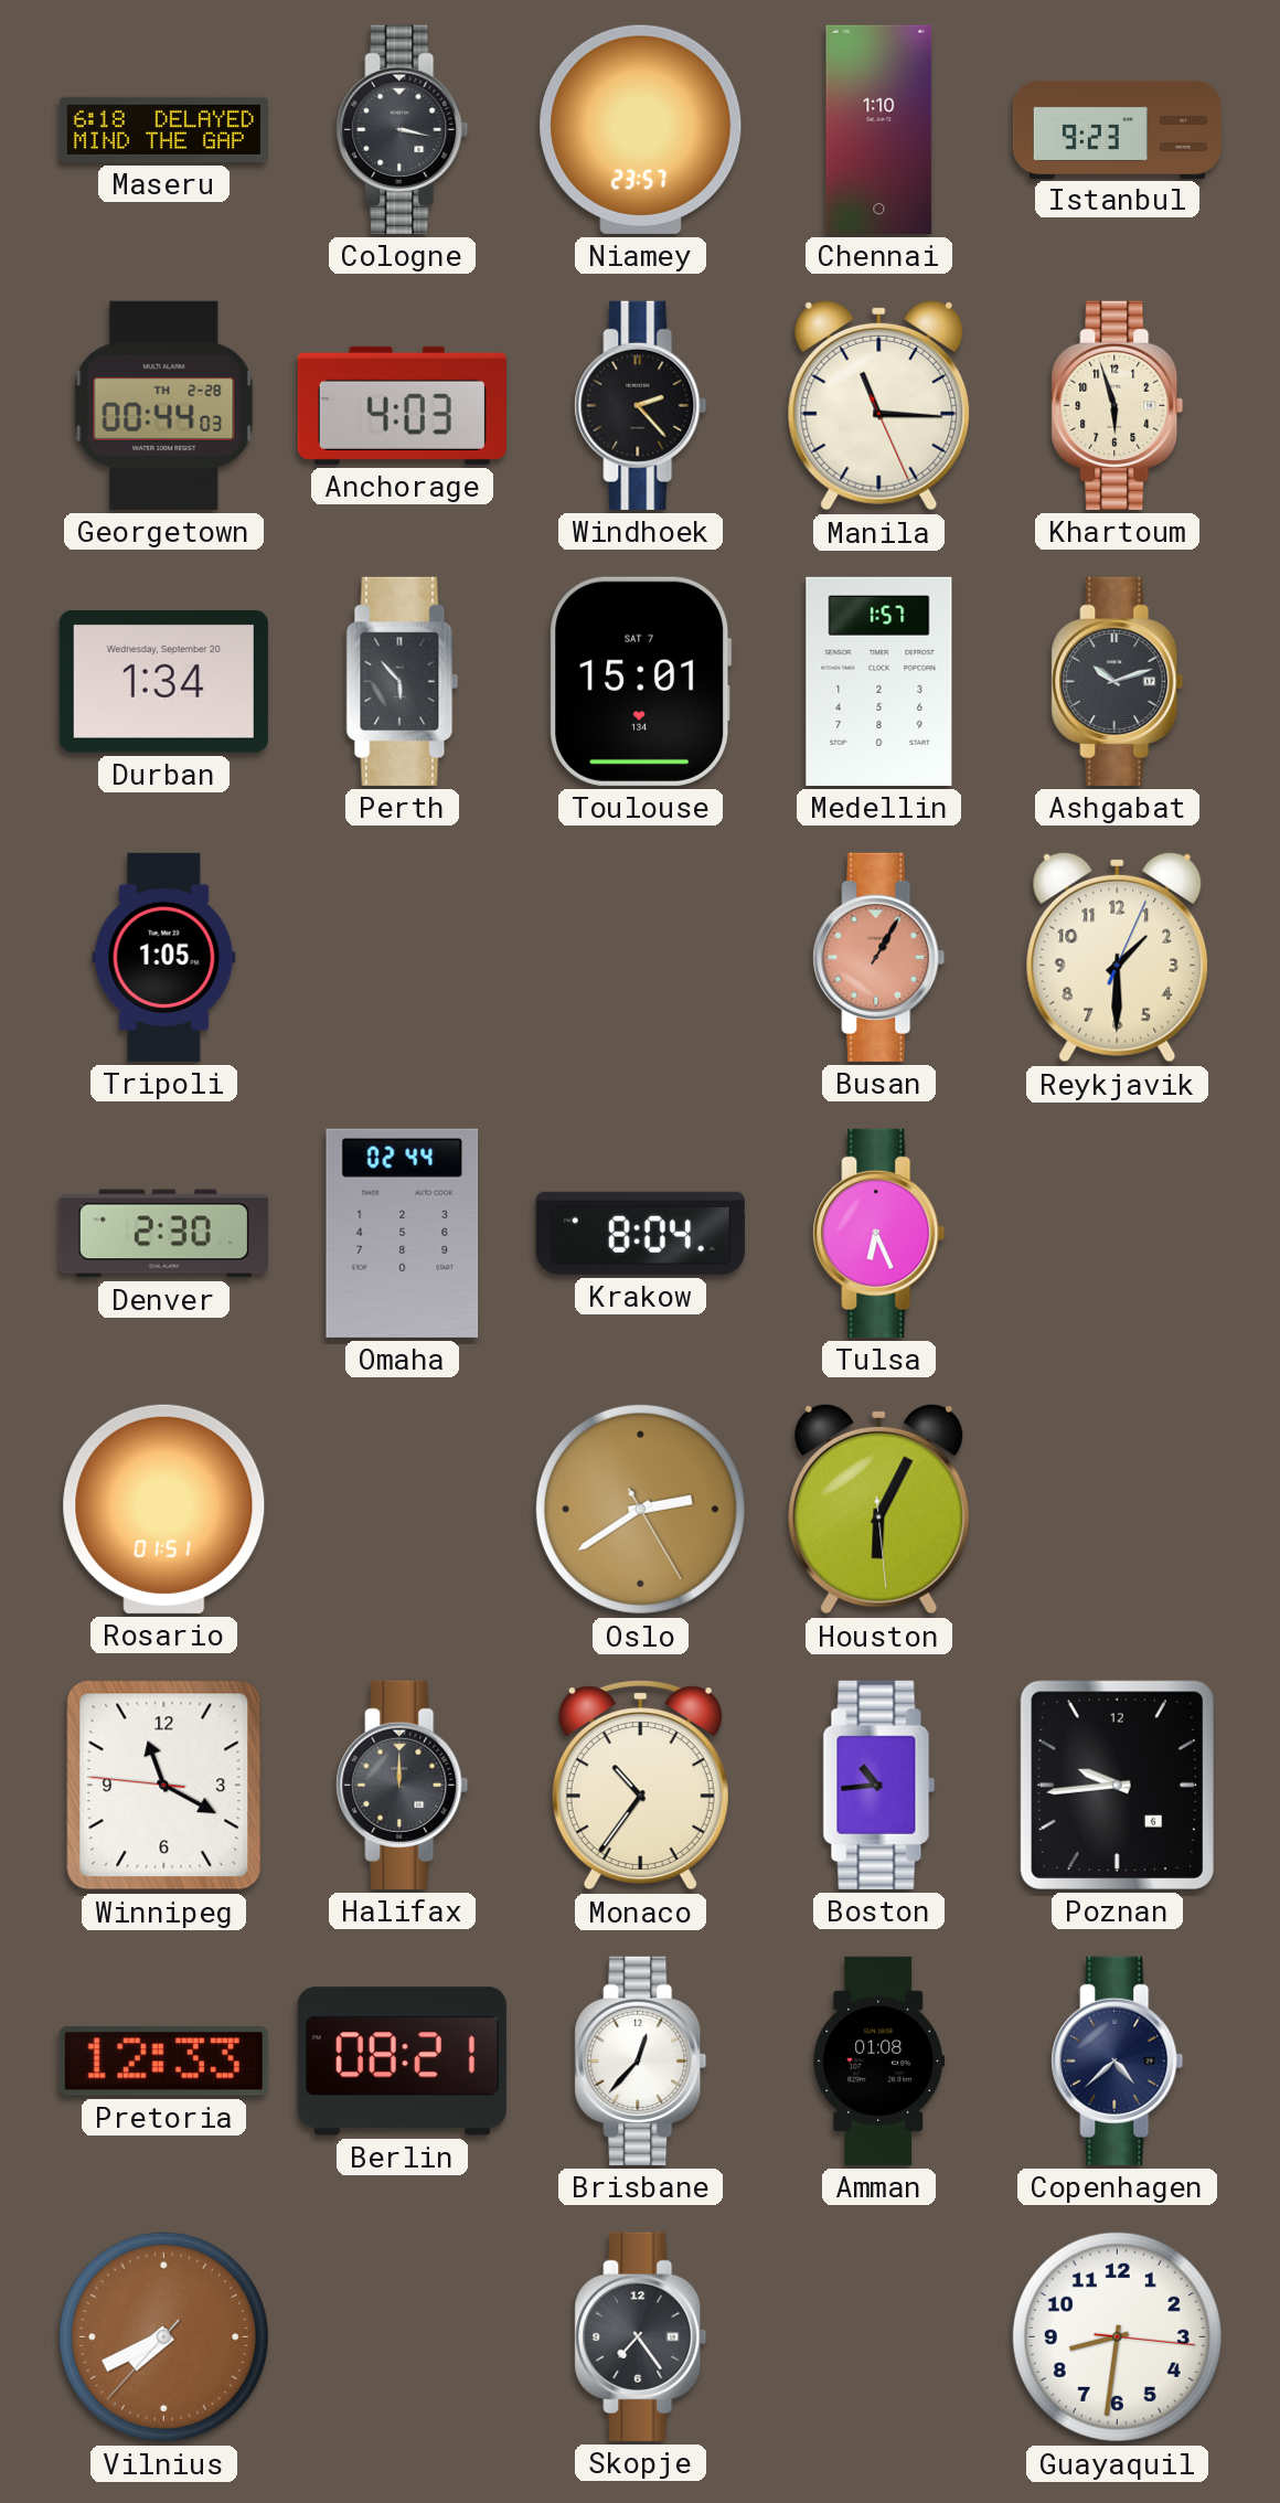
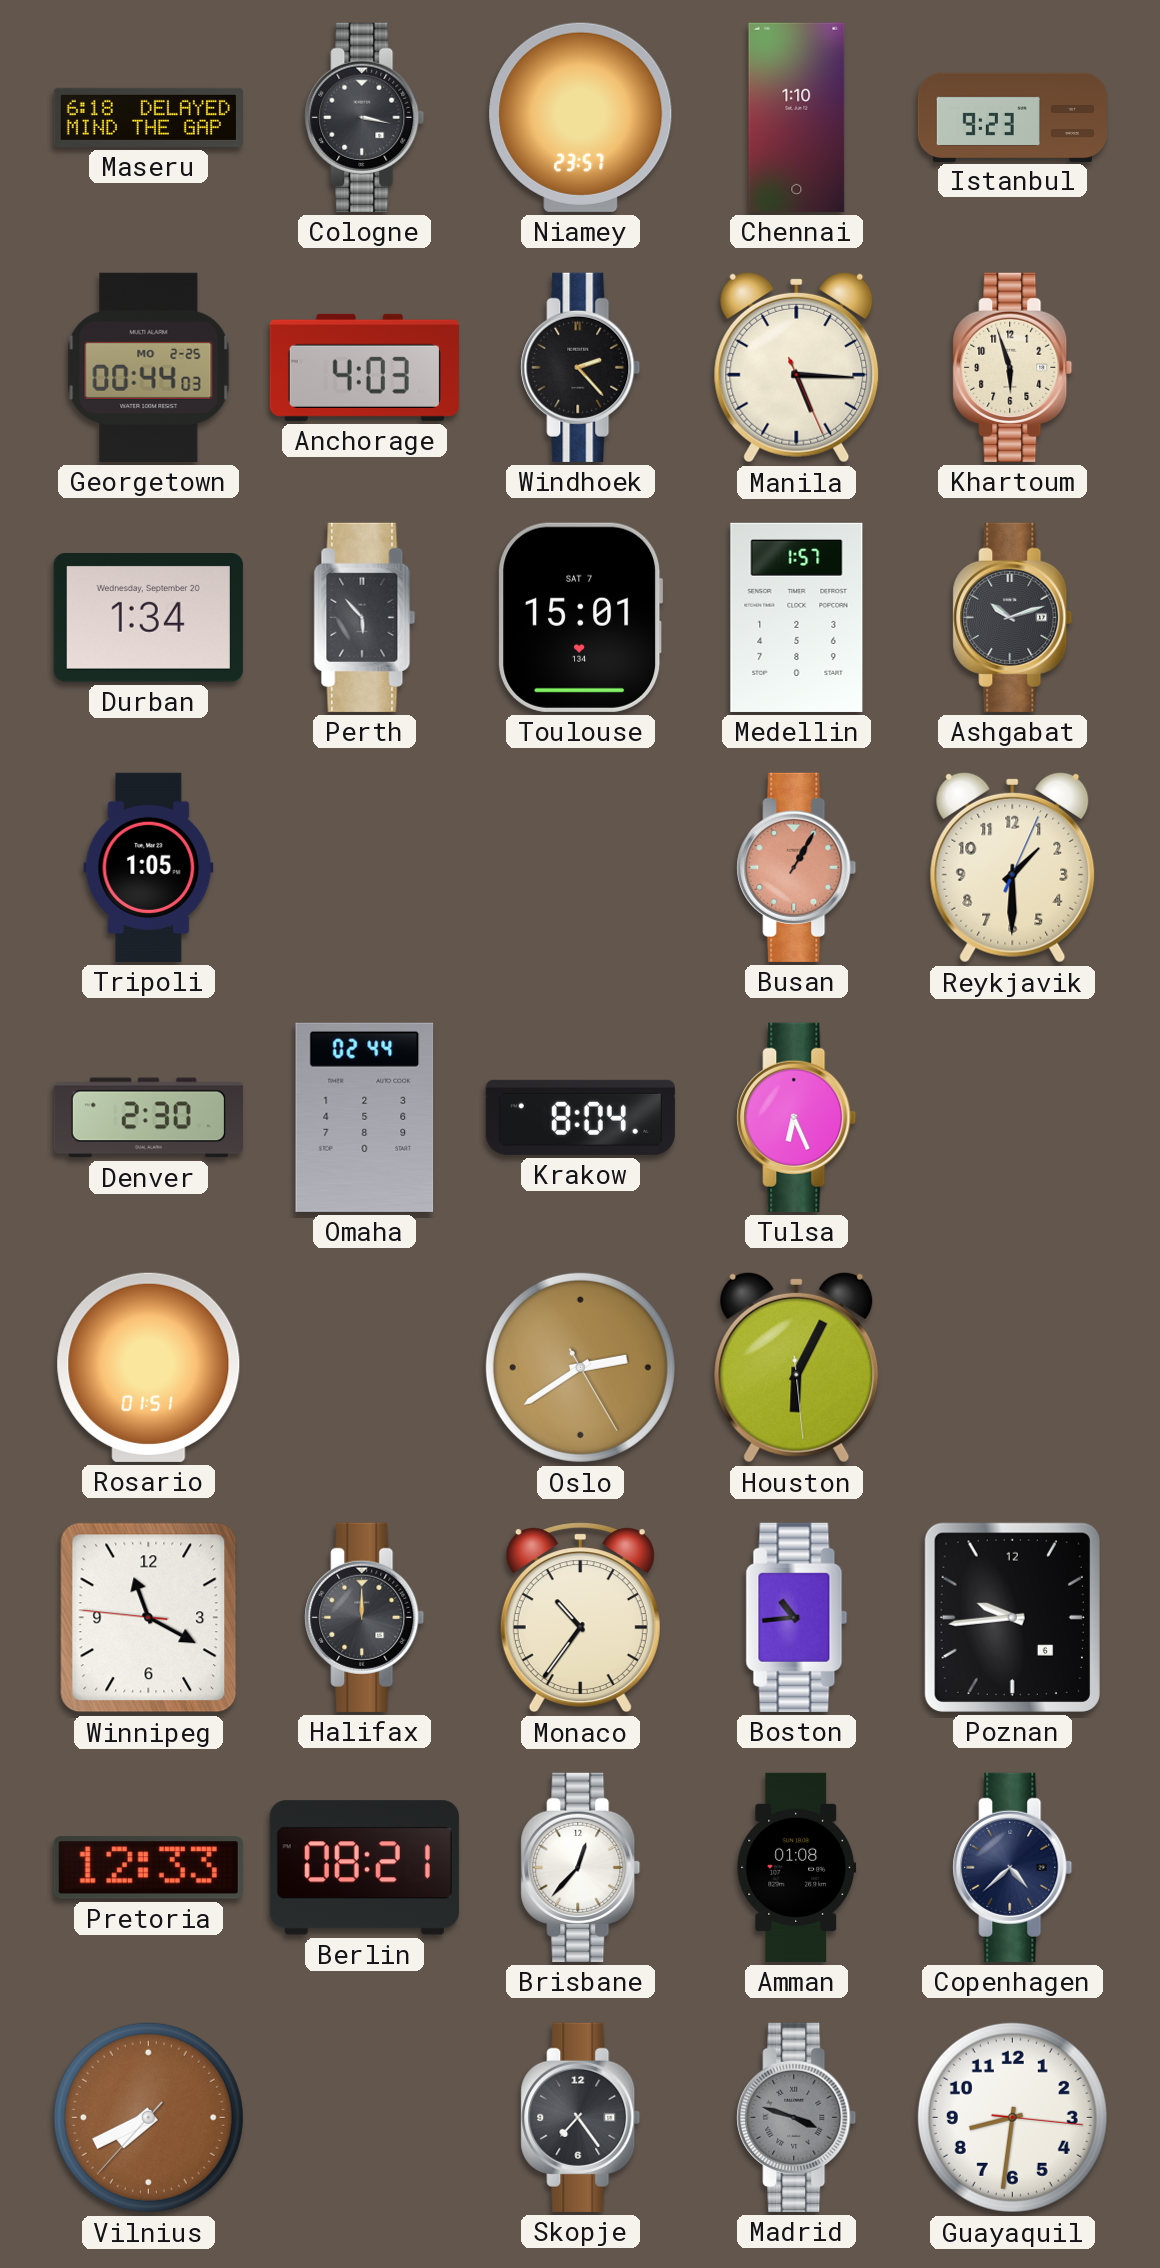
Georgetown date: TH 2-28 -> MO 2-25 (149, 367)
Manila: 11:15 -> 5:15 (797, 367)
Madrid: none -> 3:48 (797, 2117)
